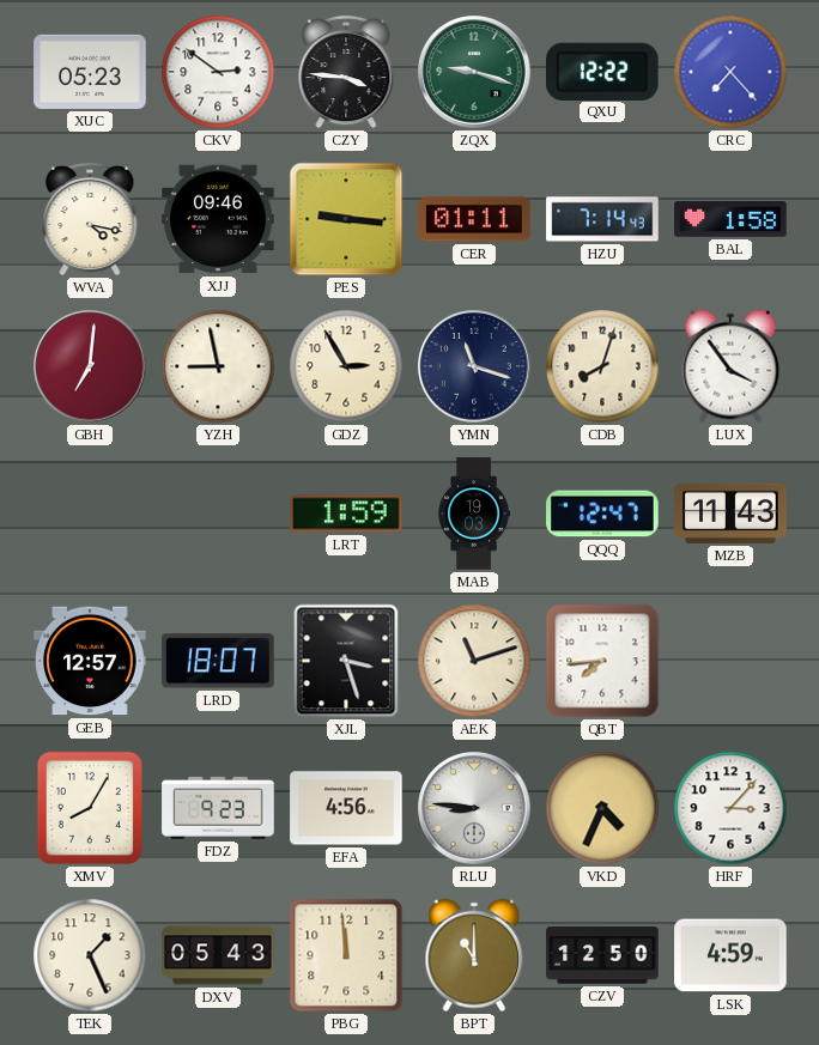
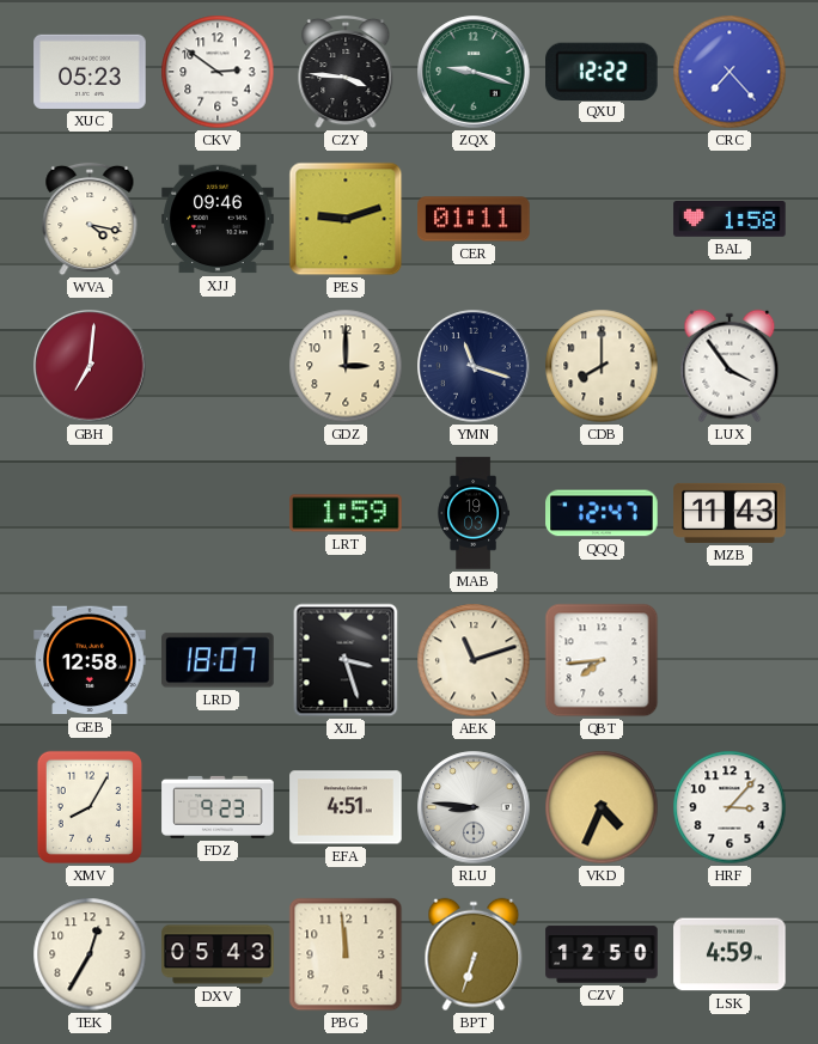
PES: 9:16 -> 9:12 (346, 219)
HZU: 7:14 -> none (602, 219)
YZH: 8:58 -> none (218, 366)
GDZ: 2:55 -> 3:00 (346, 366)
CDB: 8:03 -> 8:00 (602, 366)
GEB: 12:57 -> 12:58 (90, 660)
EFA: 4:56 -> 4:51 (346, 807)
TEK: 1:26 -> 12:35 (90, 954)
BPT: 11:00 -> 6:33 (474, 954)
